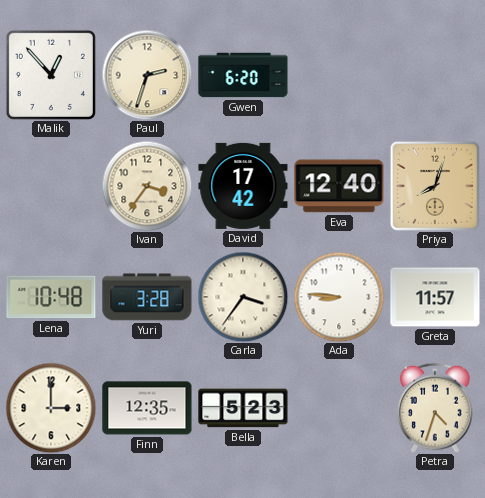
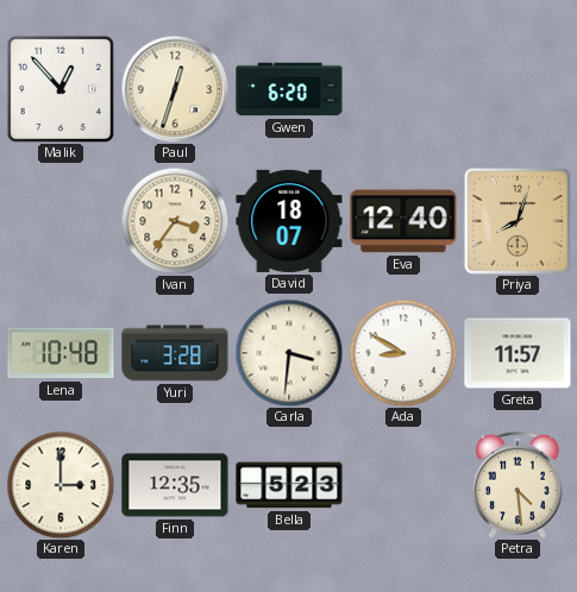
Paul: 2:33 -> 12:33 (175, 89)
David: 17:42 -> 18:07 (289, 221)
Carla: 3:36 -> 3:31 (289, 353)
Ada: 8:46 -> 8:50 (403, 353)
Petra: 4:33 -> 4:29 (518, 485)
